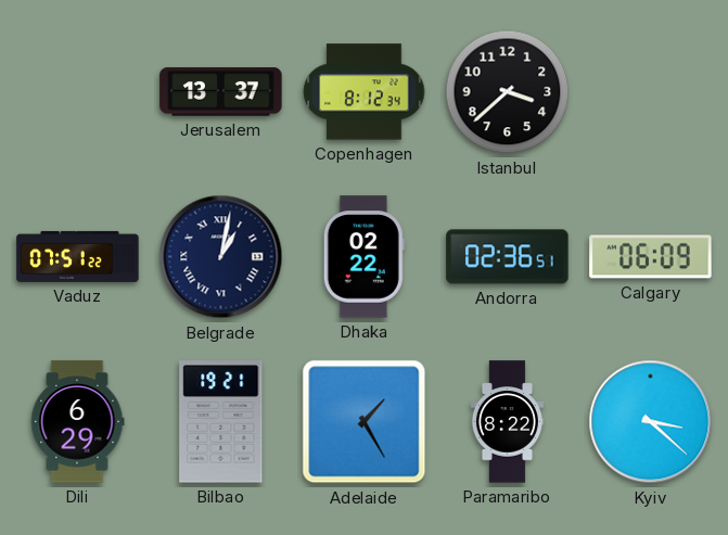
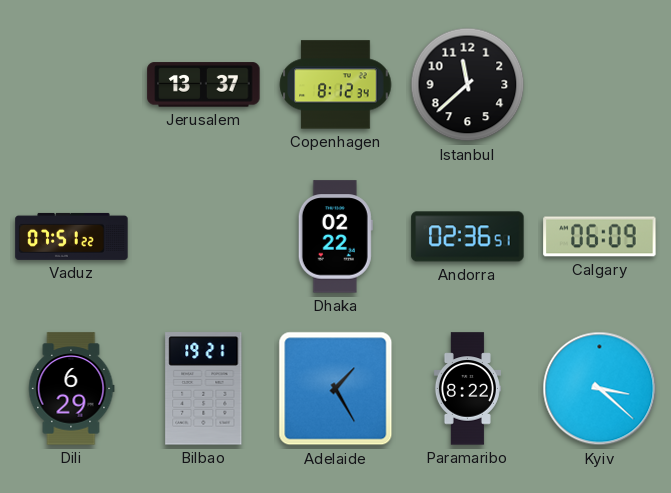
Istanbul: 3:38 -> 11:38 (468, 85)
Belgrade: 1:02 -> none (221, 257)
